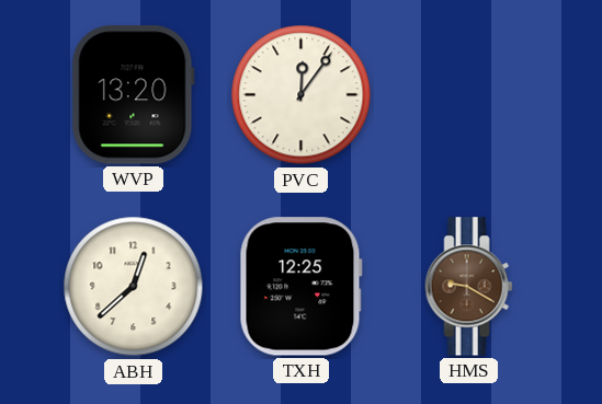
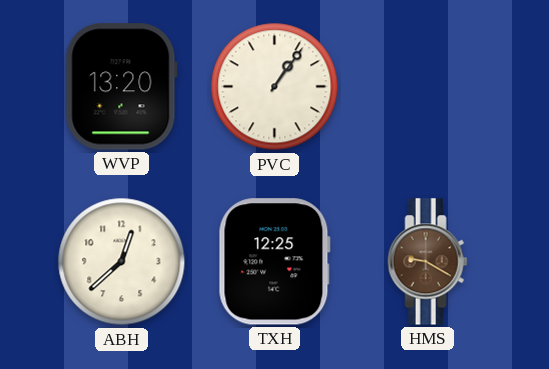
PVC: 12:06 -> 1:06 (275, 87)
